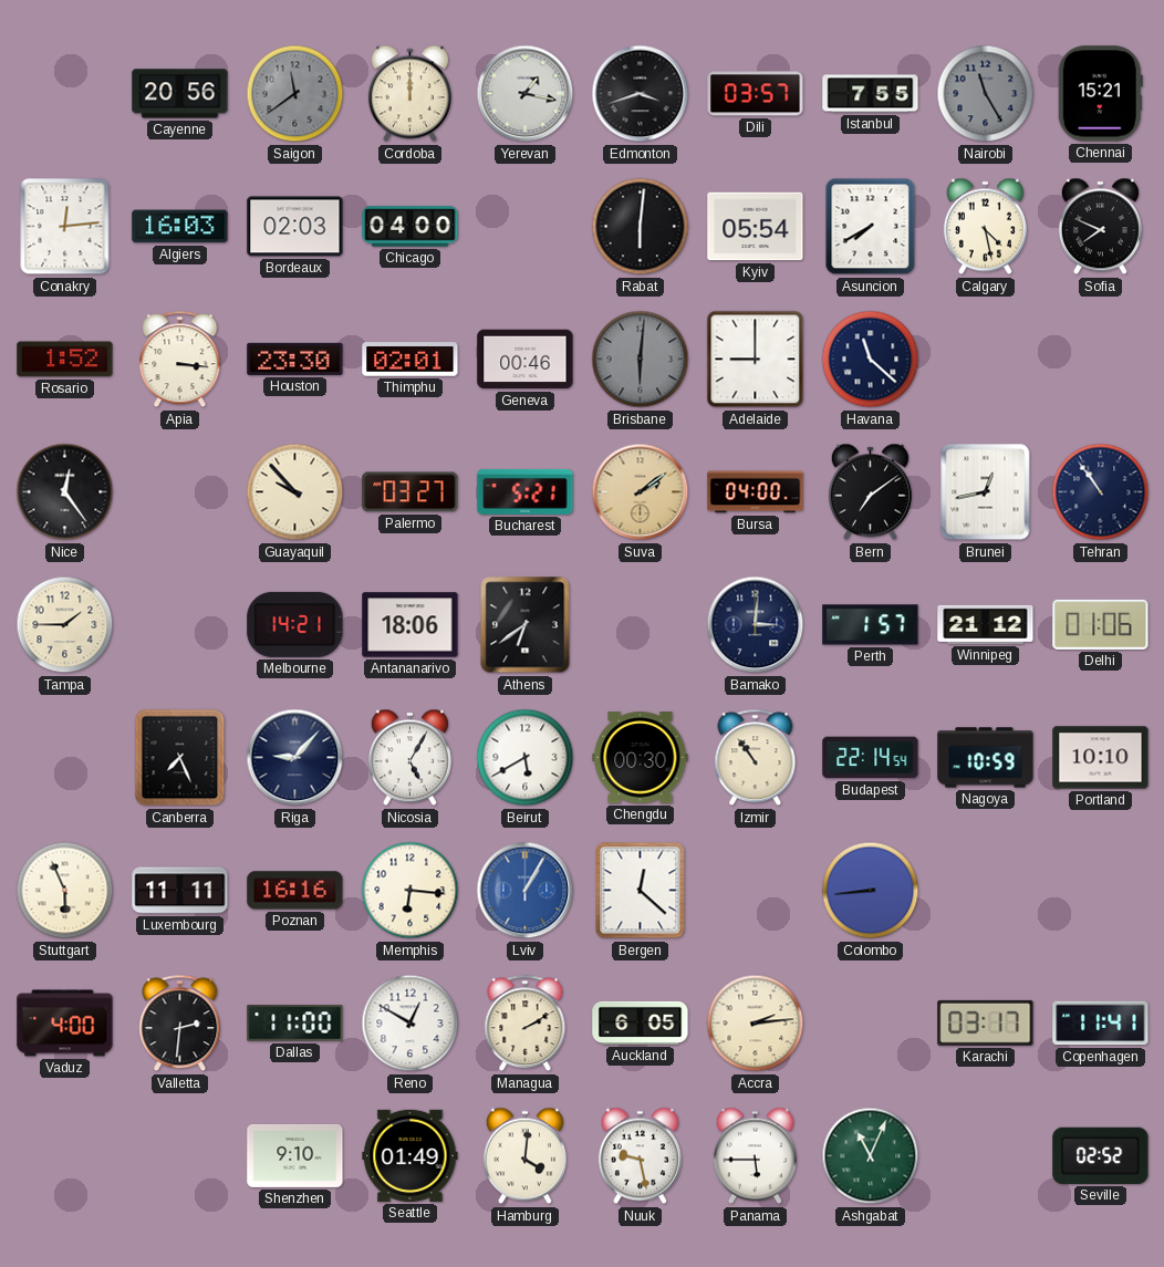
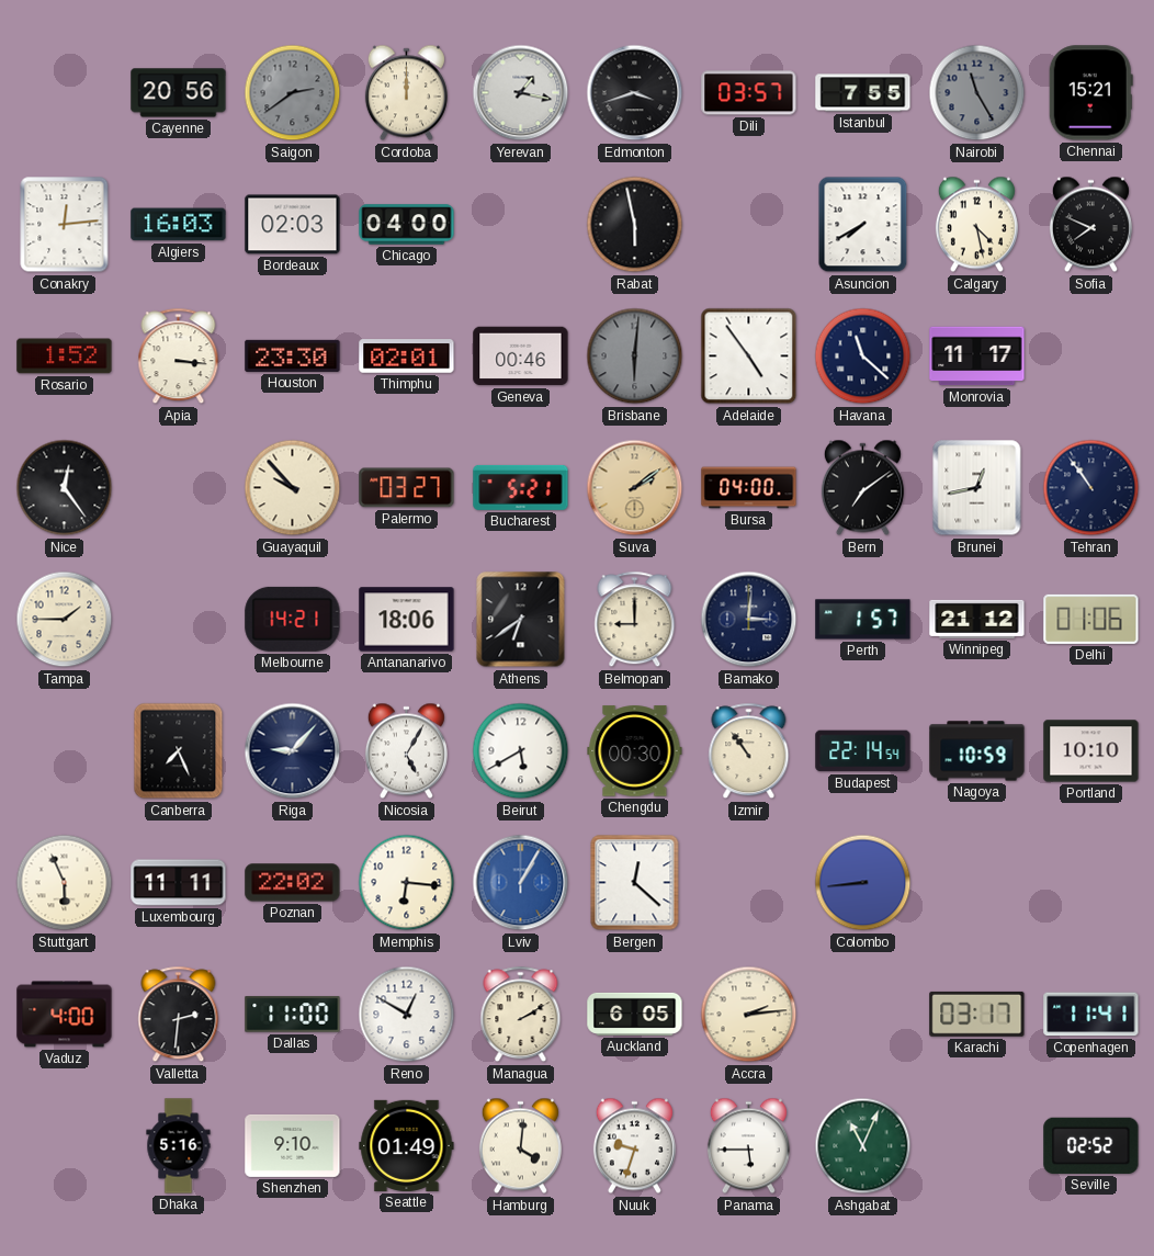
Saigon: 11:39 -> 2:39 (293, 93)
Rabat: 6:01 -> 5:58 (635, 225)
Kyiv: 05:54 -> none (756, 227)
Adelaide: 9:00 -> 4:54 (749, 357)
Monrovia: none -> 11:17 (977, 357)
Belmopan: none -> 9:00 (635, 620)
Poznan: 16:16 -> 22:02 (293, 883)
Dhaka: none -> 5:16 (179, 1146)
Nuuk: 9:28 -> 9:33 (634, 1146)
